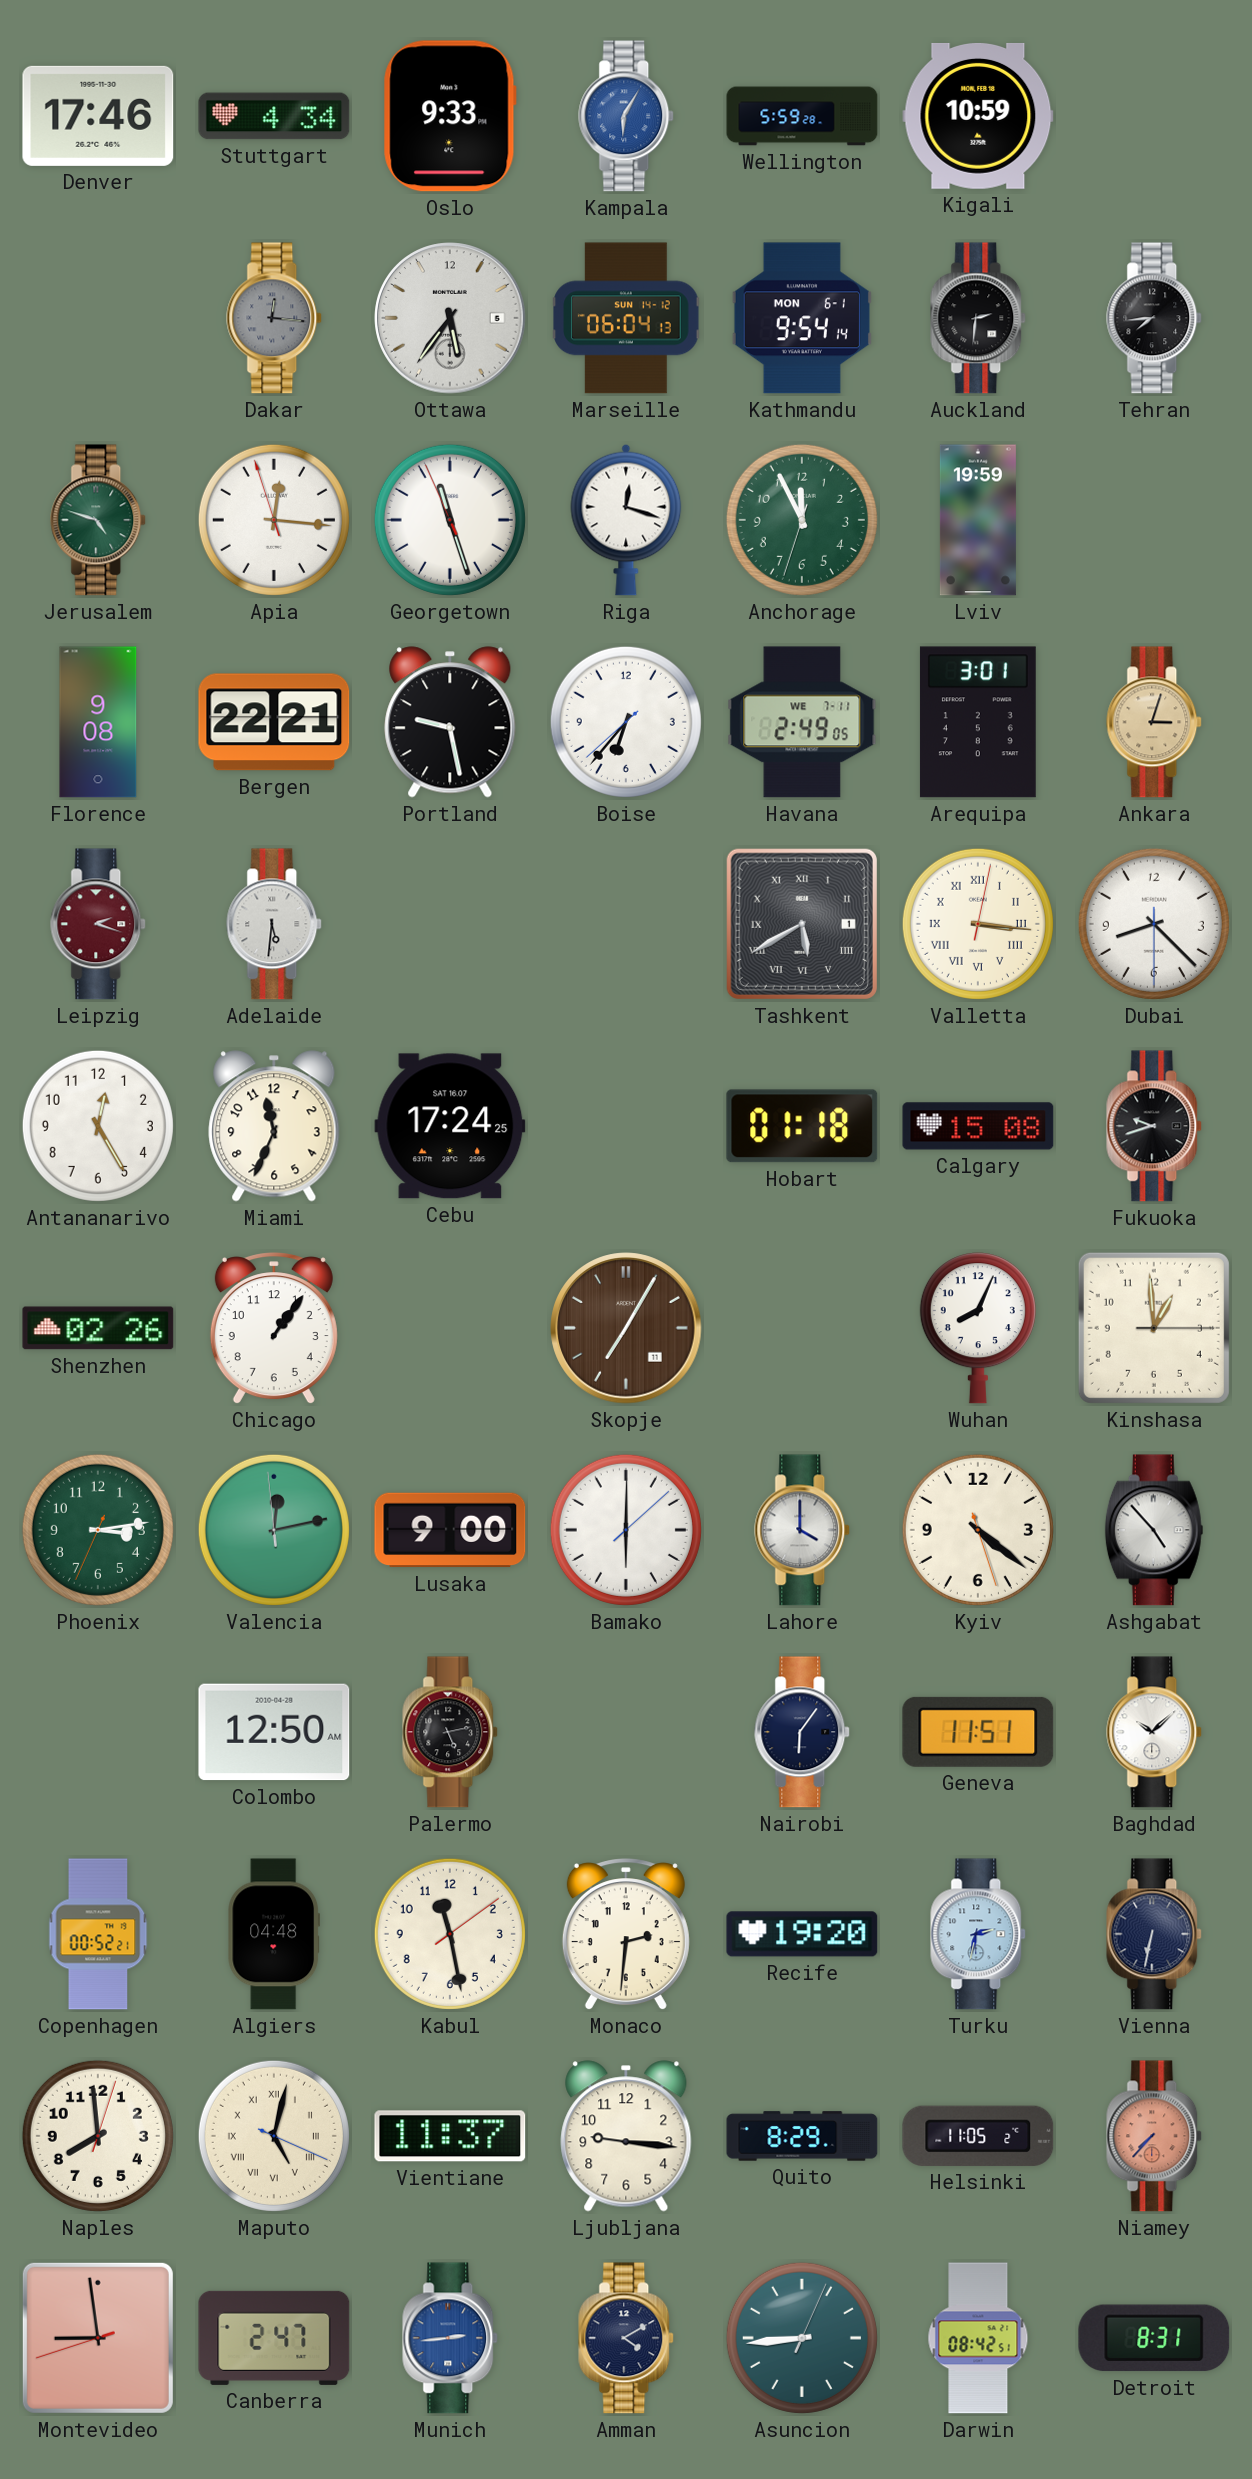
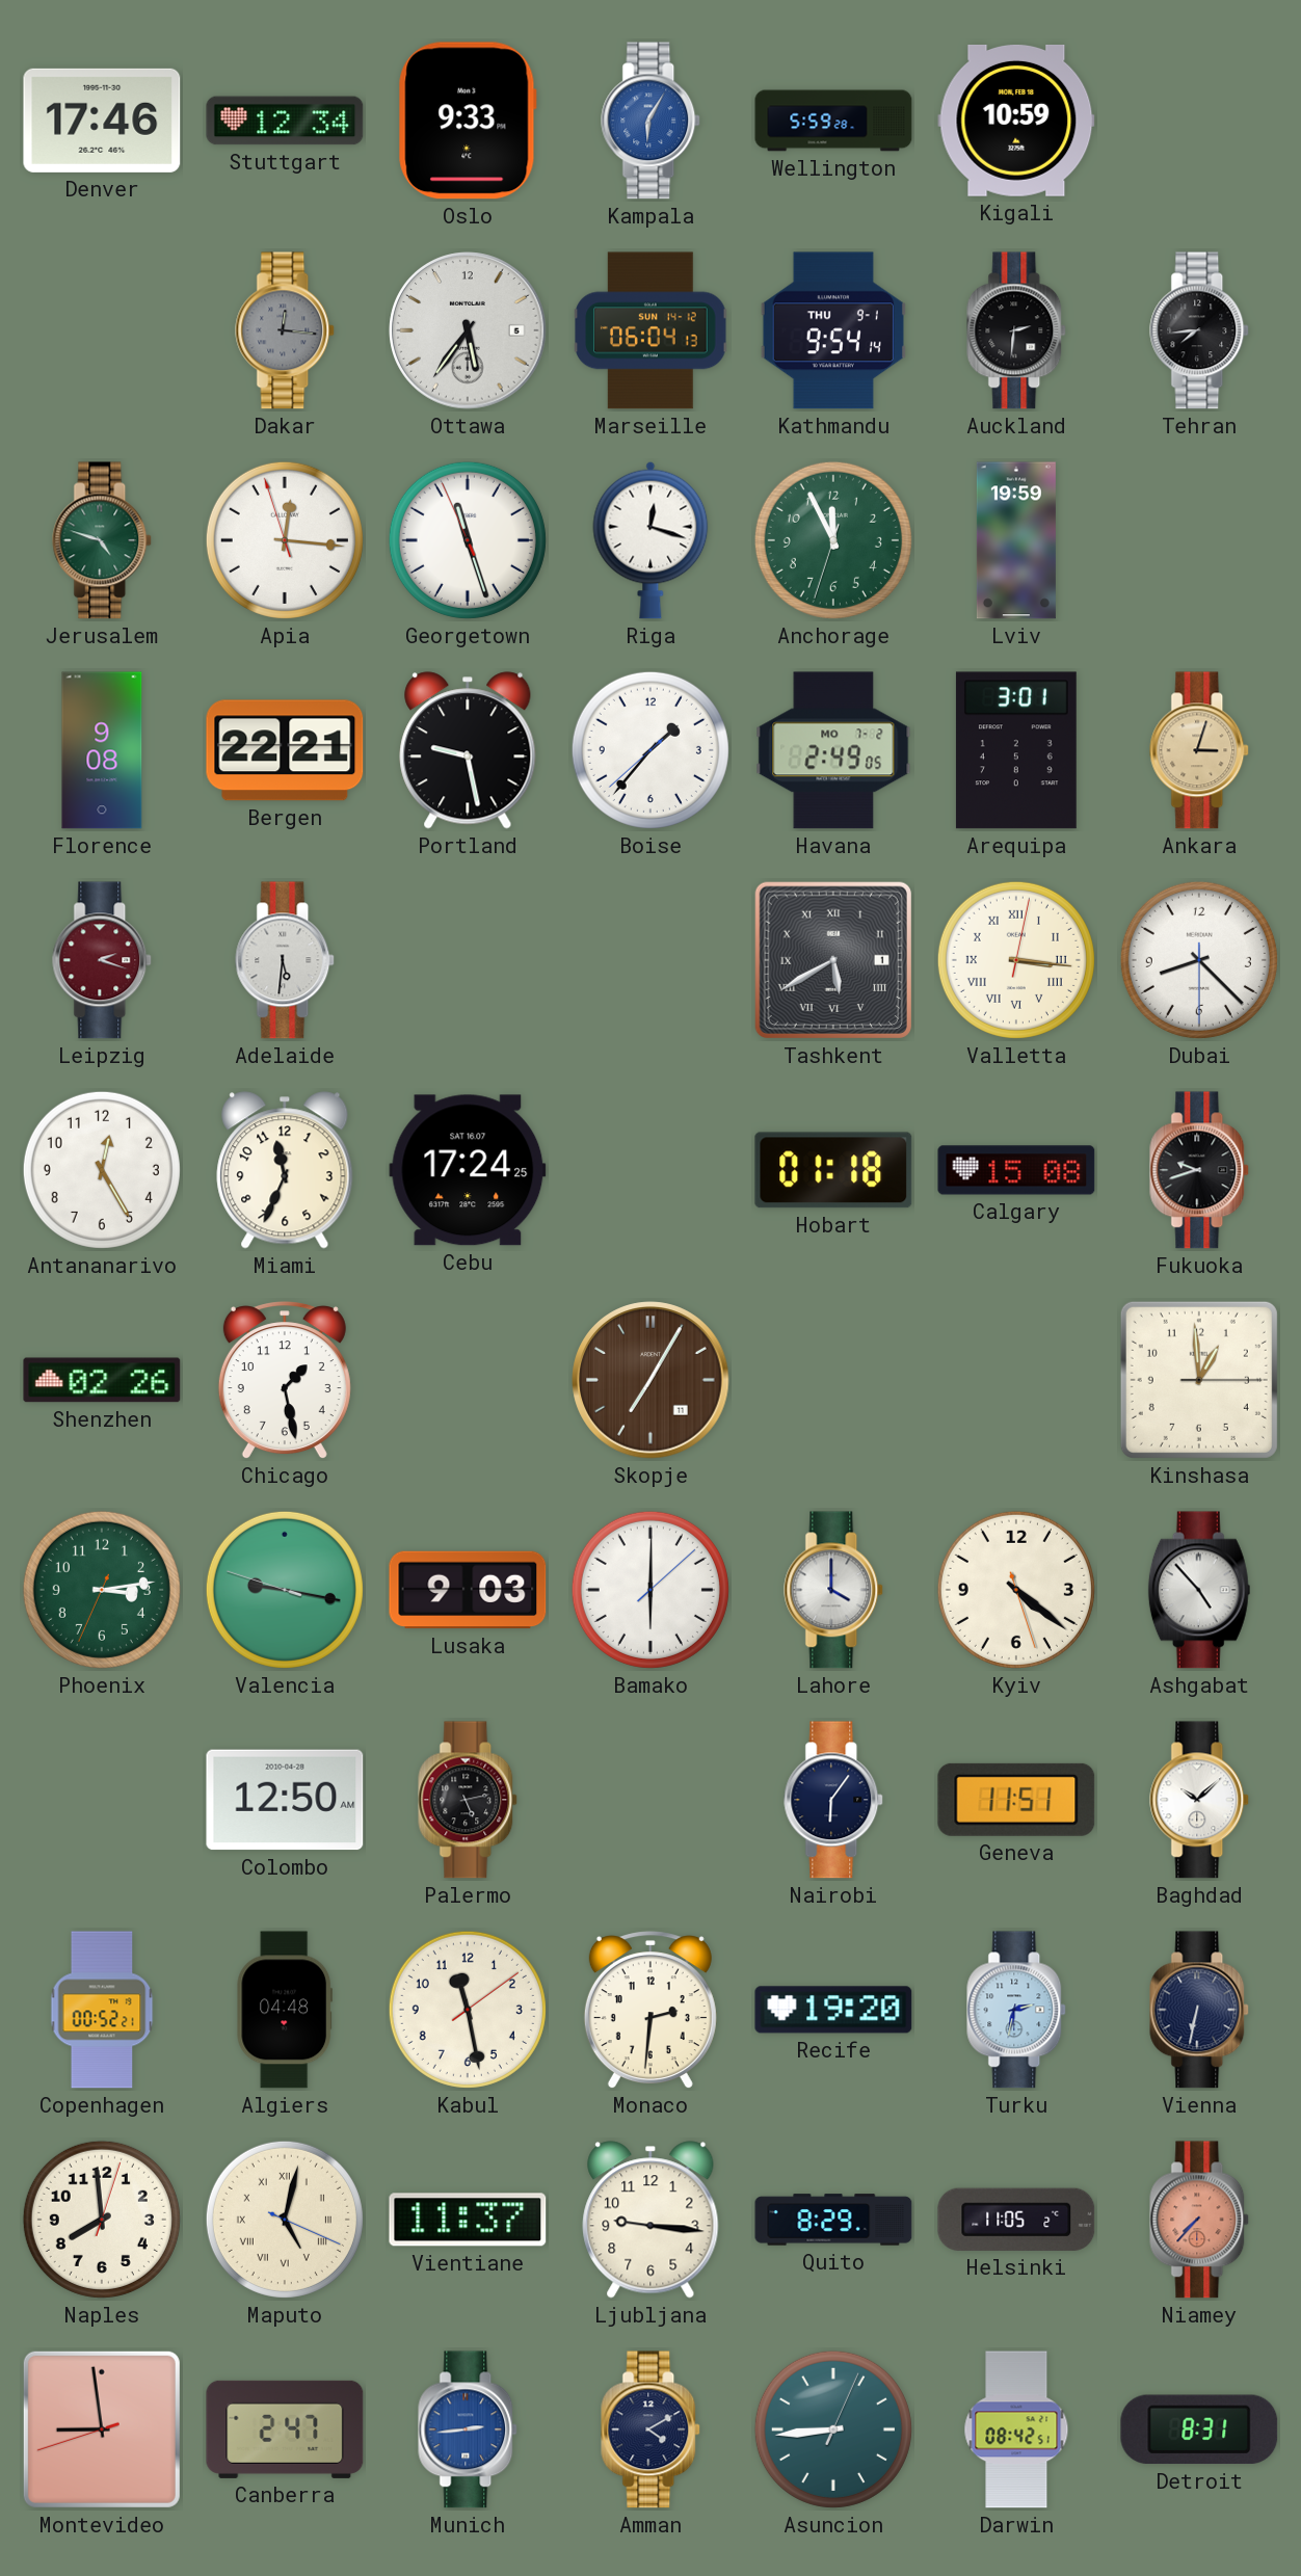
Stuttgart: 4:34 -> 12:34 (285, 121)
Kathmandu date: MON 6-1 -> THU 9-1 (833, 330)
Boise: 6:36 -> 1:36 (650, 750)
Havana date: WE 7-11 -> MO 7-2 (833, 750)
Chicago: 1:06 -> 1:28 (285, 1381)
Wuhan: 8:04 -> none (978, 1328)
Valencia: 12:12 -> 9:16 (285, 1590)
Lusaka: 9:00 -> 9:03 (468, 1590)
